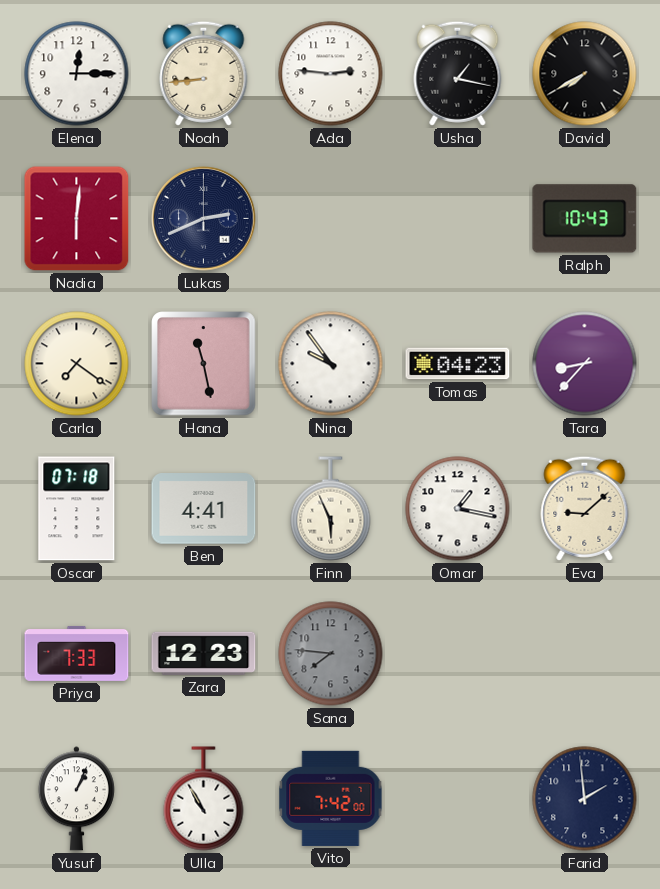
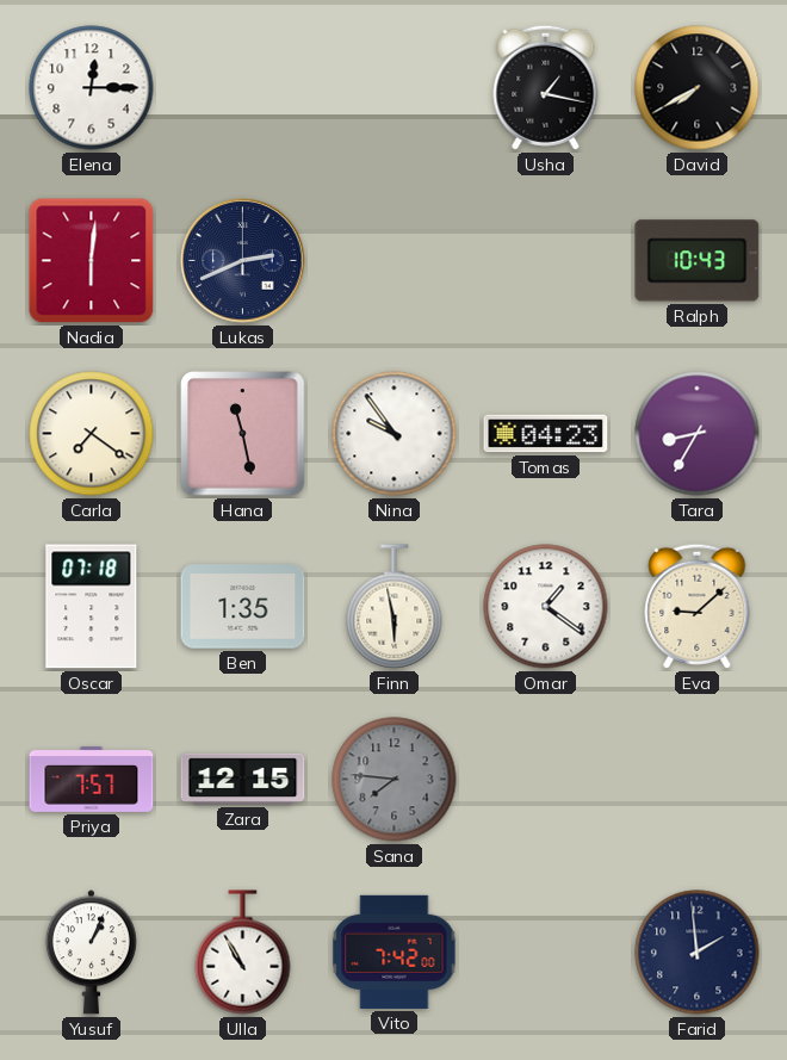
Noah: 8:44 -> none (204, 73)
Ada: 2:46 -> none (331, 74)
Tara: 8:37 -> 8:35 (698, 434)
Ben: 4:41 -> 1:35 (243, 607)
Finn: 5:56 -> 5:58 (395, 607)
Omar: 1:17 -> 1:21 (546, 607)
Priya: 7:33 -> 7:57 (92, 779)
Zara: 12:23 -> 12:15 (243, 779)
